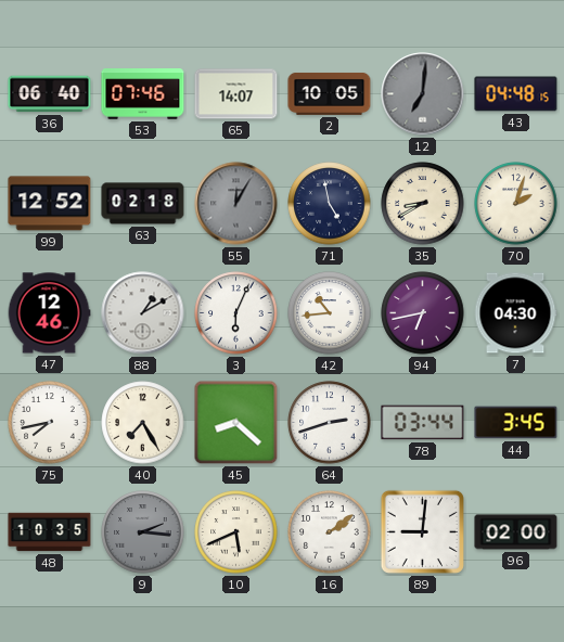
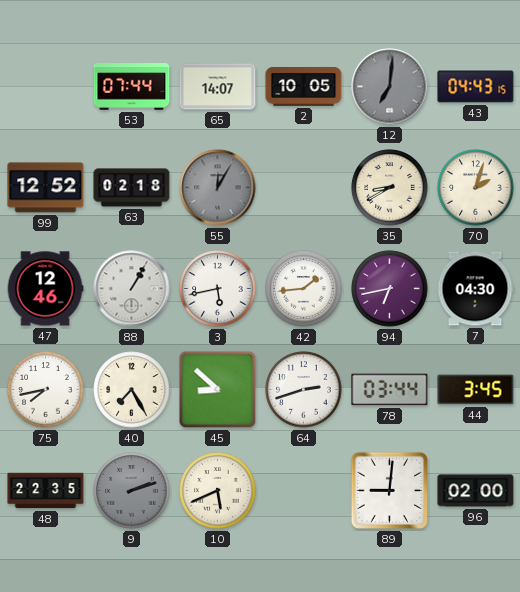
36: 06:40 -> none (50, 94)
53: 07:46 -> 07:44 (132, 87)
43: 04:48 -> 04:43 (476, 87)
71: 4:58 -> none (330, 204)
88: 1:10 -> 1:05 (132, 289)
3: 6:04 -> 5:43 (218, 289)
42: 10:44 -> 1:44 (304, 289)
45: 8:22 -> 8:52 (218, 390)
48: 10:35 -> 22:35 (46, 491)
9: 2:16 -> 2:12 (132, 491)
16: 2:09 -> none (330, 532)
